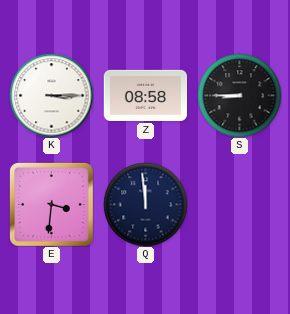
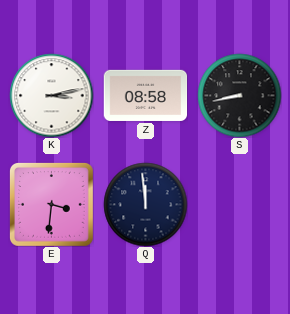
K: 3:15 -> 3:13 (51, 95)
S: 8:45 -> 8:43 (239, 95)
